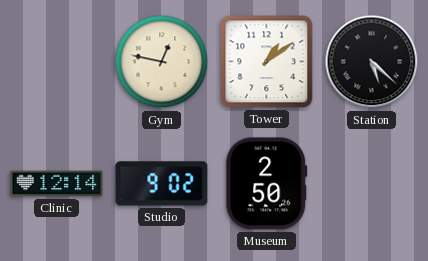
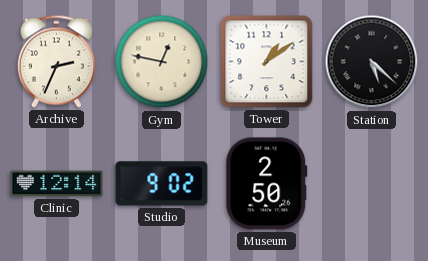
Archive: none -> 2:34 (56, 61)
